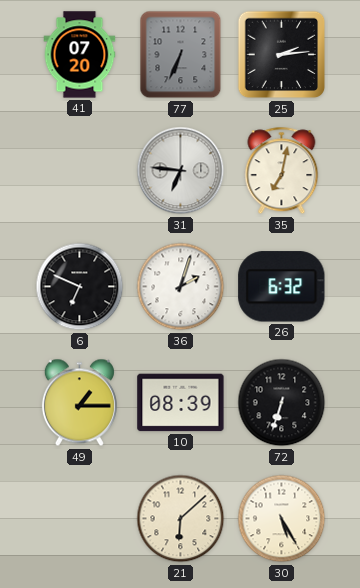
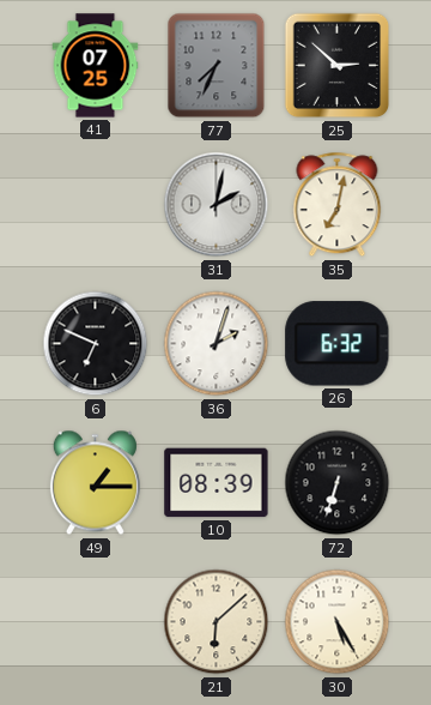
41: 07:20 -> 07:25 (96, 66)
77: 6:34 -> 7:34 (217, 66)
25: 2:14 -> 2:52 (338, 66)
31: 6:46 -> 2:02 (217, 205)
